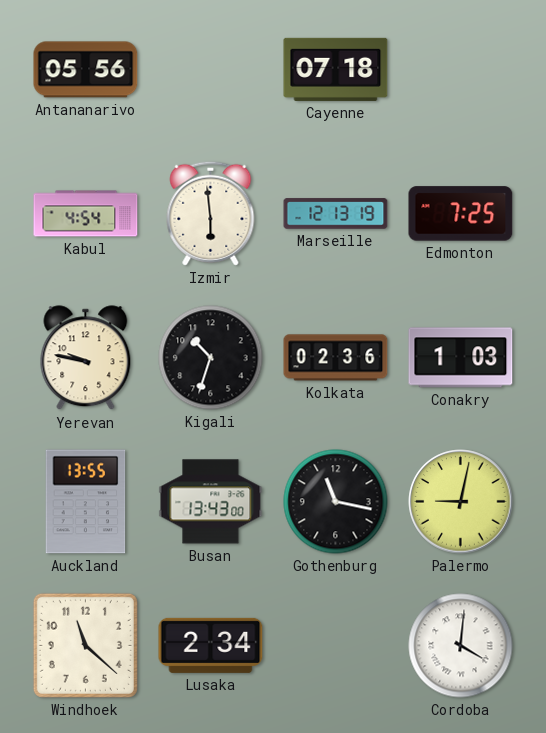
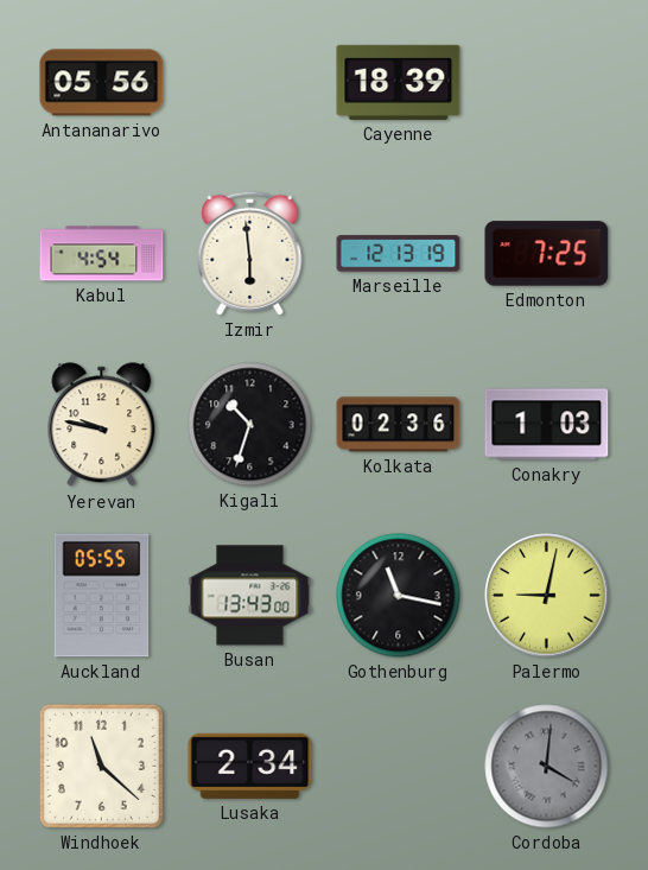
Cayenne: 07:18 -> 18:39 (399, 82)
Auckland: 13:55 -> 05:55 (102, 596)
Cordoba dial: white -> grey (547, 767)
